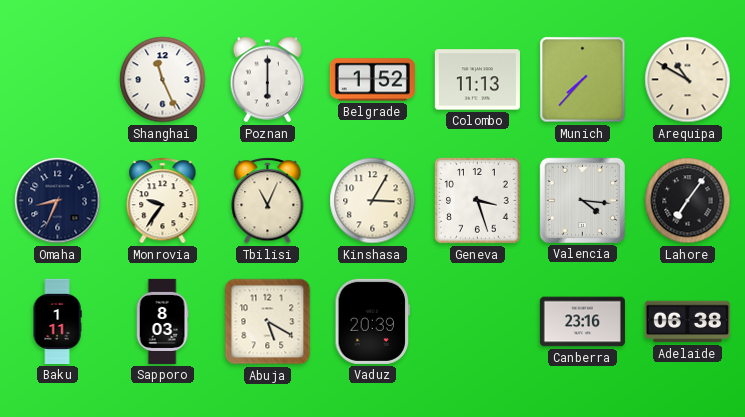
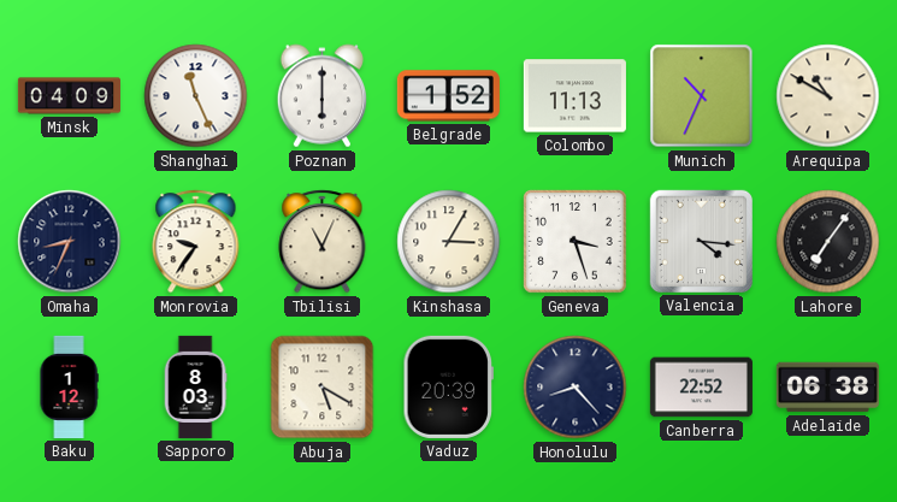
Minsk: none -> 04:09 (69, 96)
Munich: 7:37 -> 10:34 (702, 96)
Baku: 1:11 -> 1:12 (69, 386)
Honolulu: none -> 8:23 (576, 388)
Canberra: 23:16 -> 22:52 (701, 388)
